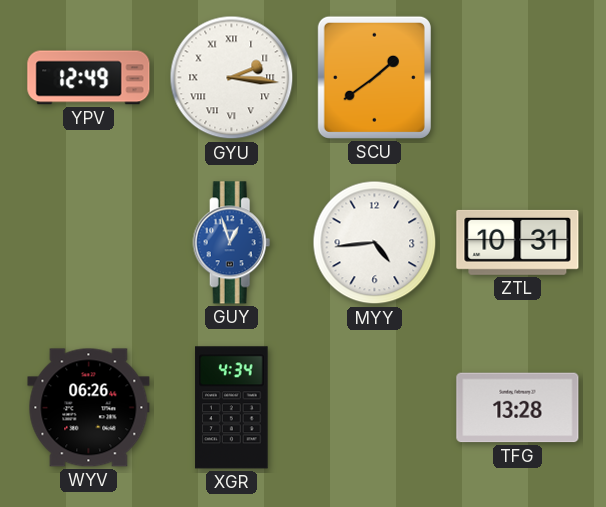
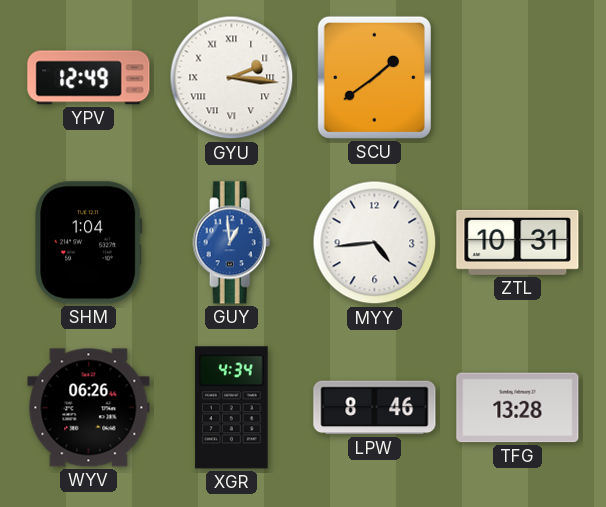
SHM: none -> 1:04 (89, 243)
GUY: 12:57 -> 12:59 (232, 243)
LPW: none -> 8:46 (375, 408)
